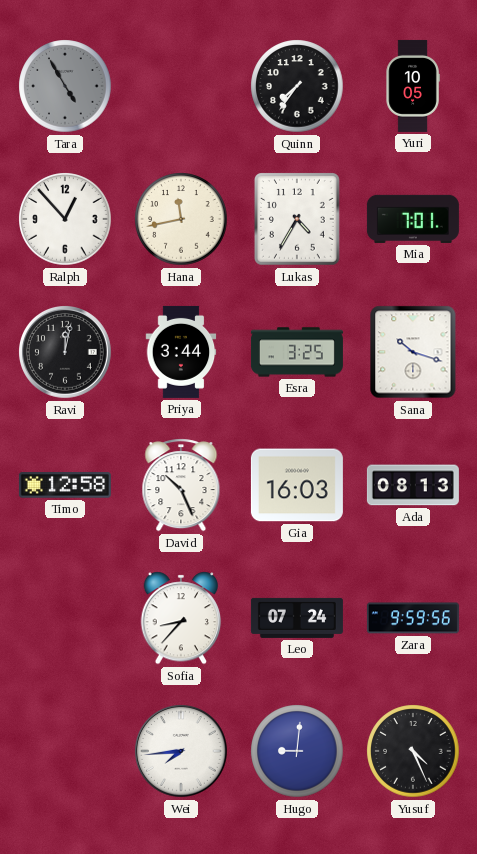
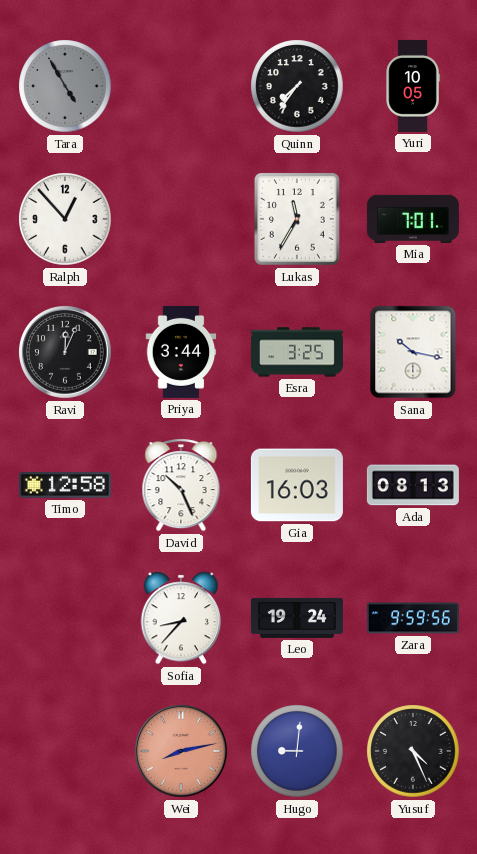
Hana: 11:43 -> none (181, 219)
Lukas: 4:35 -> 11:35 (297, 220)
Ravi: 12:02 -> 12:04 (66, 353)
Sana: 10:18 -> 10:17 (413, 352)
Leo: 07:24 -> 19:24 (297, 618)
Wei: 7:44 -> 8:13 (182, 752)
Wei dial: white -> salmon (182, 752)
